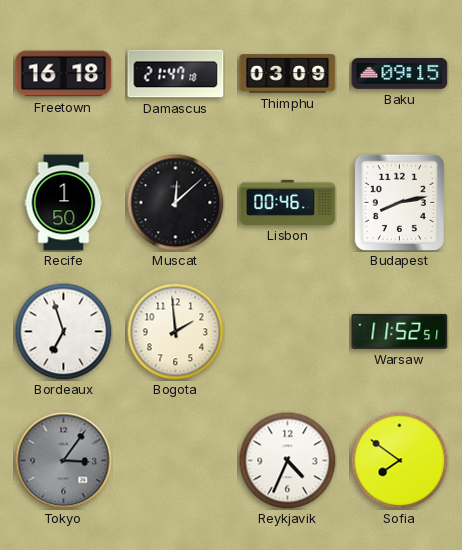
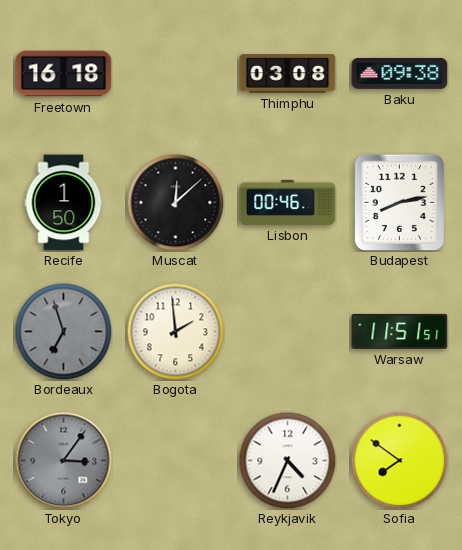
Damascus: 21:47 -> none (176, 74)
Thimphu: 03:09 -> 03:08 (288, 74)
Baku: 09:15 -> 09:38 (400, 73)
Bordeaux dial: white -> grey (63, 331)
Warsaw: 11:52 -> 11:51 (400, 331)
